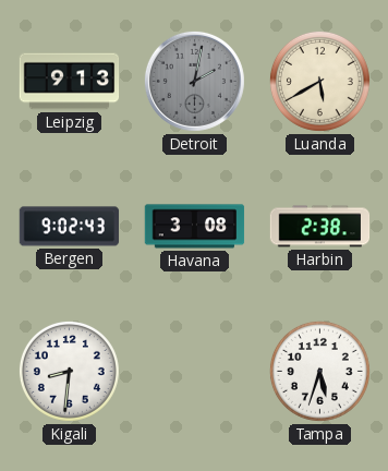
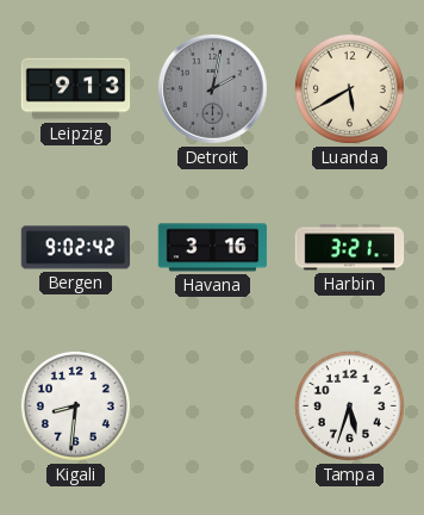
Bergen: 9:02:43 -> 9:02:42 (76, 248)
Havana: 3:08 -> 3:16 (213, 248)
Harbin: 2:38 -> 3:21 (350, 248)
